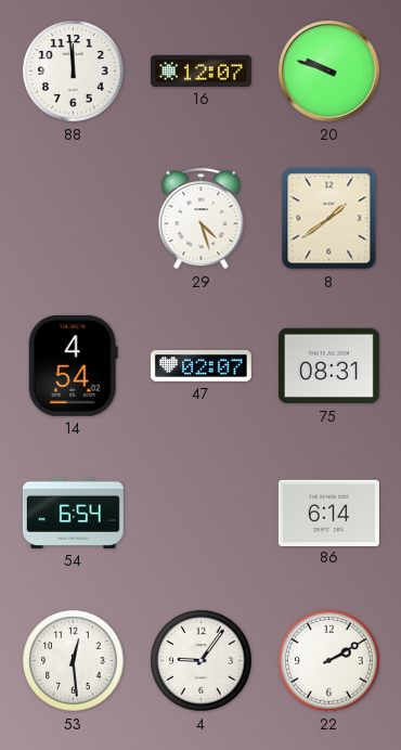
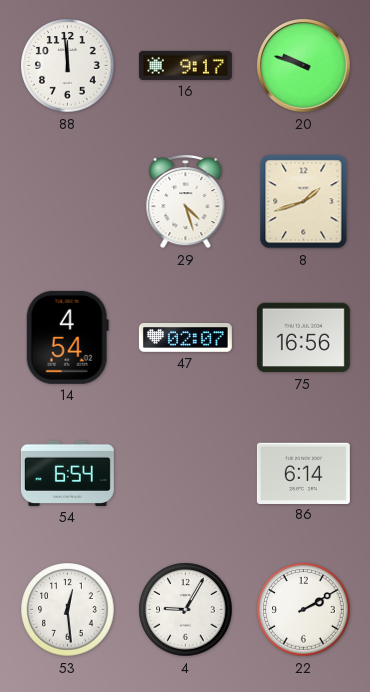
16: 12:07 -> 9:17 (185, 65)
8: 1:39 -> 1:42 (304, 202)
75: 08:31 -> 16:56 (303, 338)
4: 9:06 -> 9:05 (186, 610)
